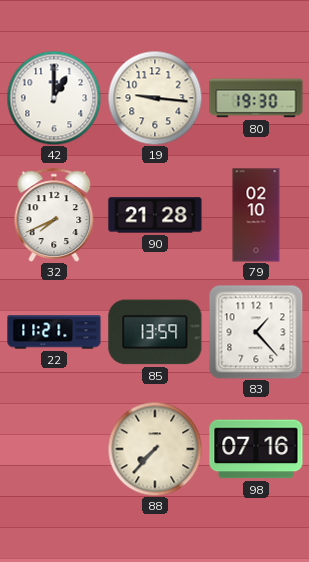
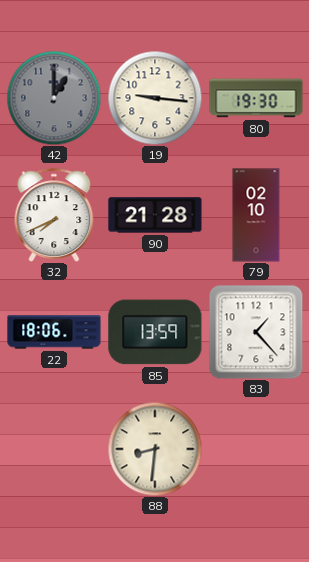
42 dial: white -> grey (54, 98)
22: 11:21 -> 18:06 (54, 332)
88: 7:37 -> 8:31 (155, 449)
98: 07:16 -> none (256, 449)
